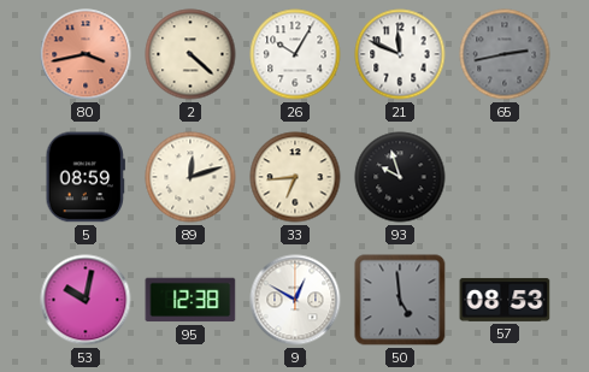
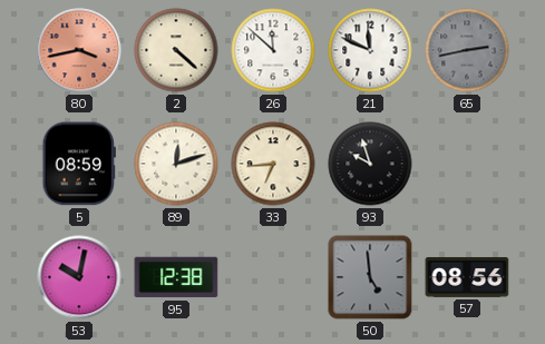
26: 10:05 -> 11:52 (273, 50)
9: 12:50 -> none (295, 300)
57: 08:53 -> 08:56 (467, 277)
